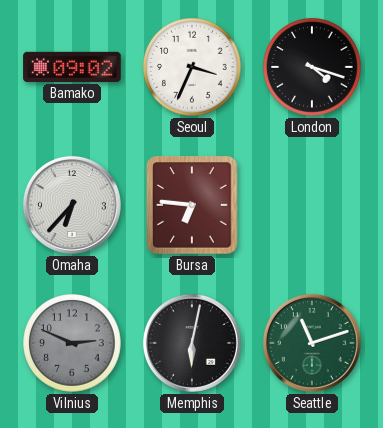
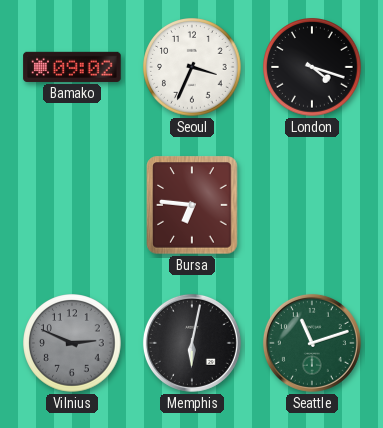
Omaha: 6:37 -> none (72, 205)
